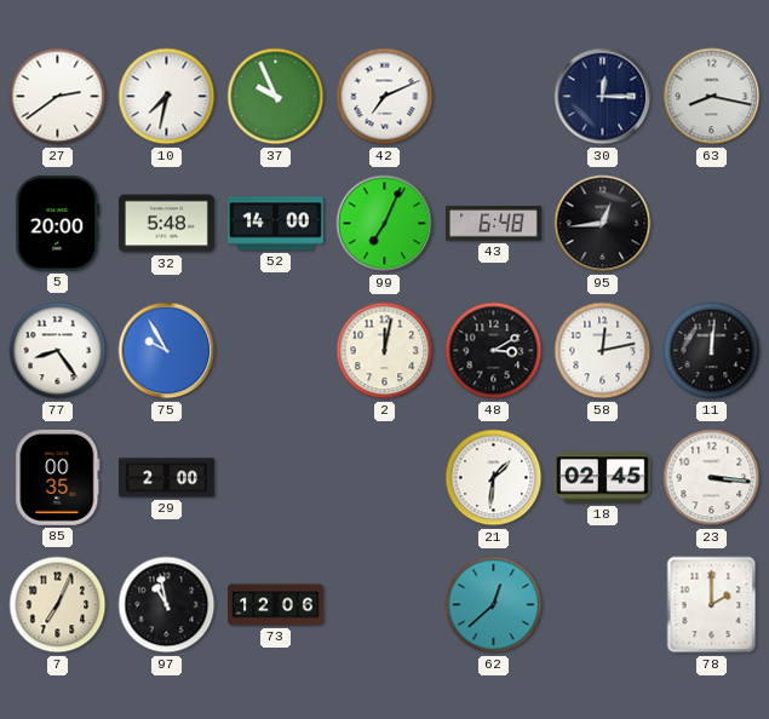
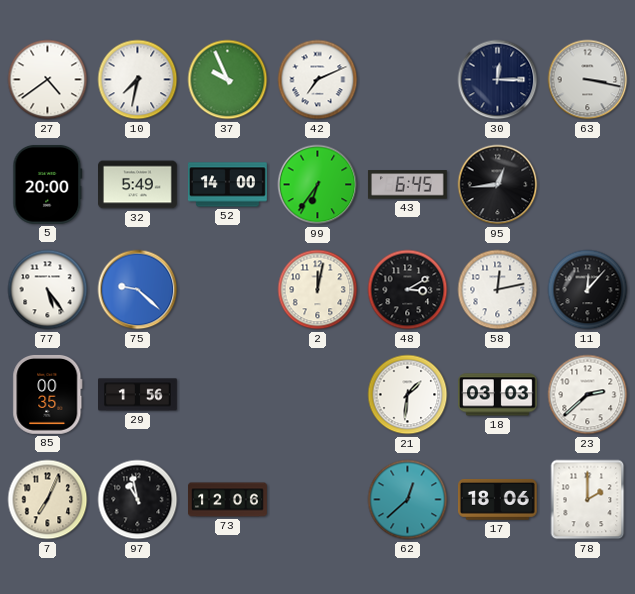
27: 2:39 -> 4:39 (48, 80)
63: 8:17 -> 3:17 (588, 80)
32: 5:48 -> 5:49 (138, 185)
99: 7:04 -> 6:36 (318, 185)
43: 6:48 -> 6:45 (407, 185)
77: 8:24 -> 5:24 (48, 290)
75: 9:55 -> 9:22 (138, 290)
11: 12:01 -> 12:07 (588, 290)
29: 2:00 -> 1:56 (138, 395)
18: 02:45 -> 03:03 (497, 395)
23: 3:16 -> 2:38 (588, 395)
17: none -> 18:06 (497, 500)
